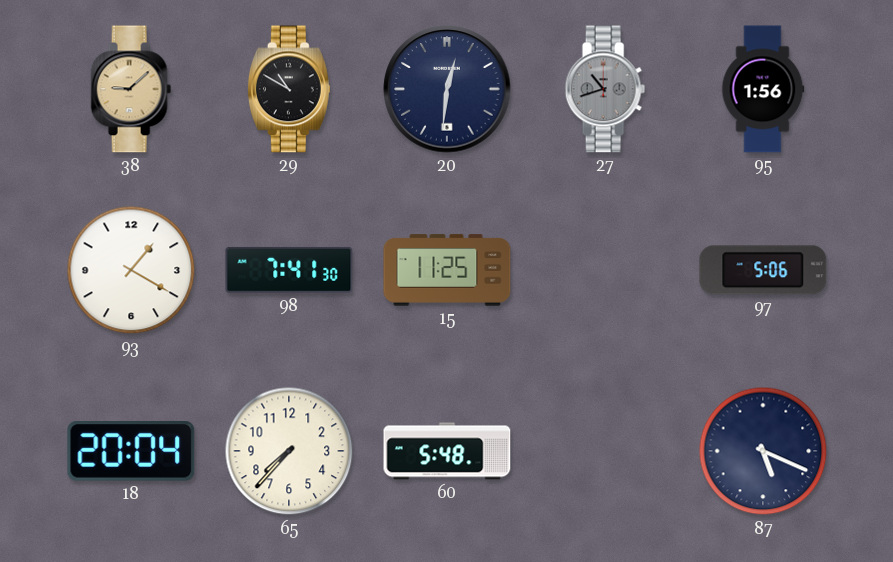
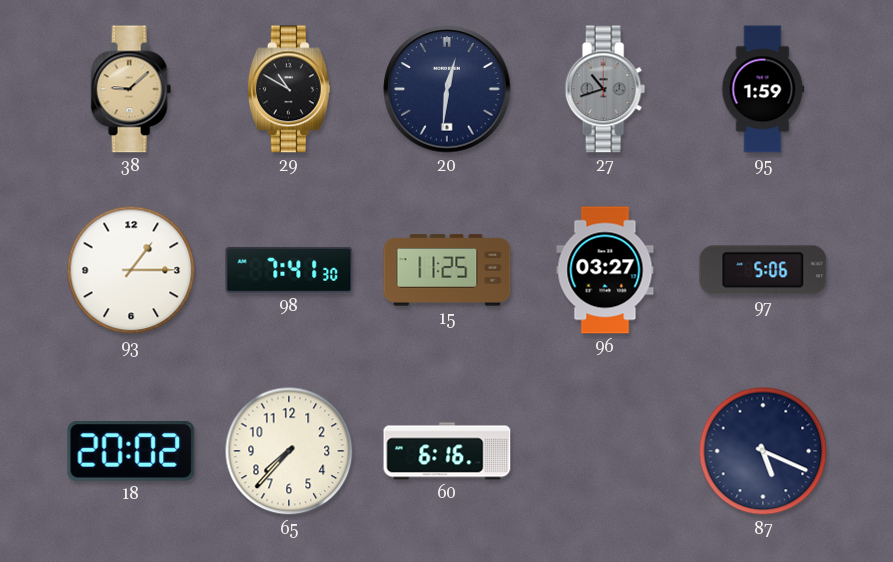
95: 1:56 -> 1:59 (763, 89)
93: 1:20 -> 1:15 (131, 270)
96: none -> 03:27 (605, 270)
18: 20:04 -> 20:02 (131, 452)
60: 5:48 -> 6:16 (447, 451)
